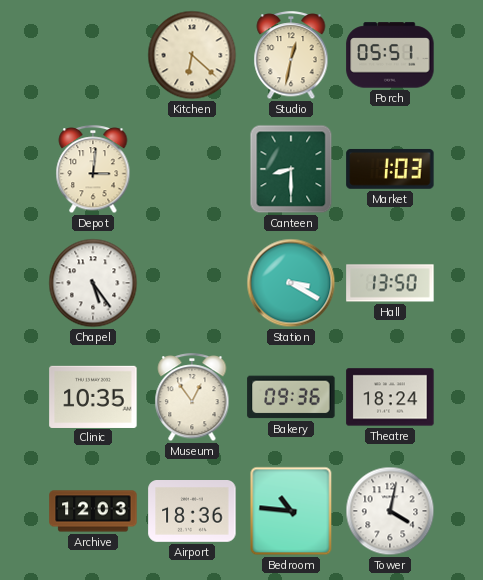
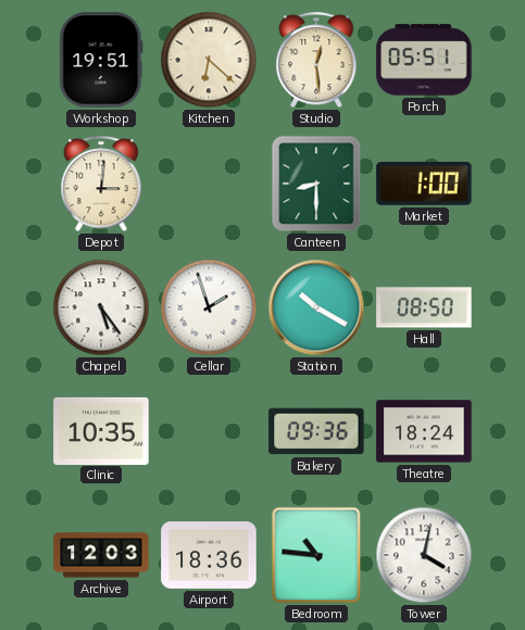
Workshop: none -> 19:51 (101, 60)
Studio: 12:32 -> 12:29 (316, 61)
Market: 1:03 -> 1:00 (424, 184)
Cellar: none -> 1:57 (209, 307)
Station: 3:20 -> 10:20 (316, 307)
Hall: 13:50 -> 08:50 (424, 307)
Museum: 12:54 -> none (192, 398)
